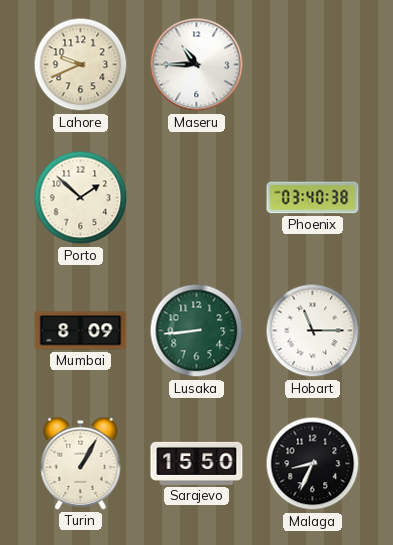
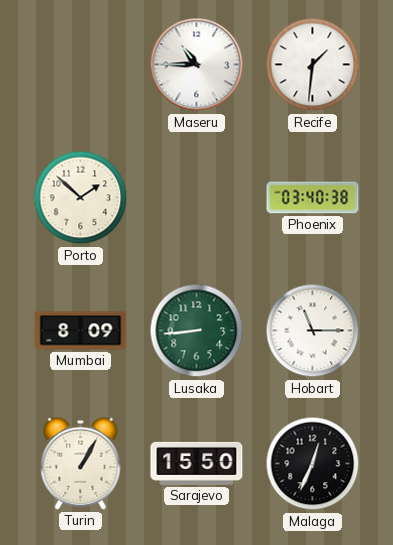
Lahore: 9:41 -> none (81, 65)
Recife: none -> 1:31 (313, 65)
Malaga: 8:34 -> 12:34 (313, 464)
